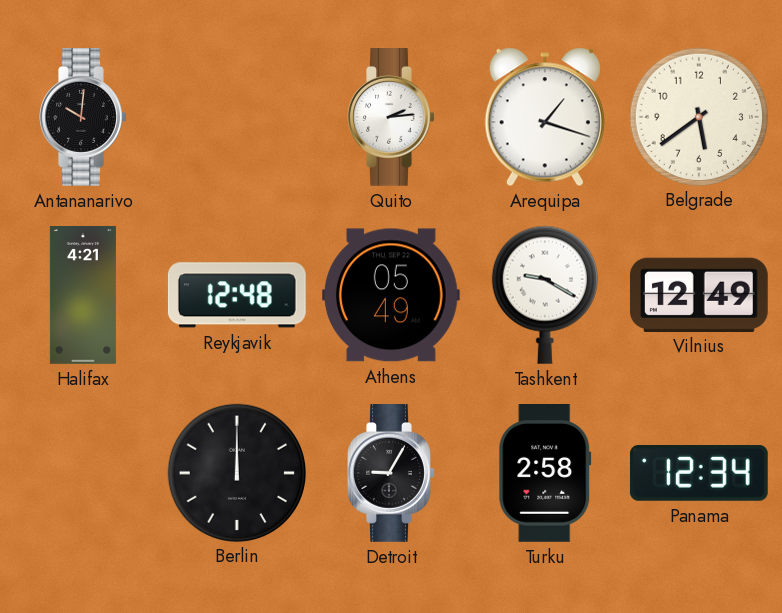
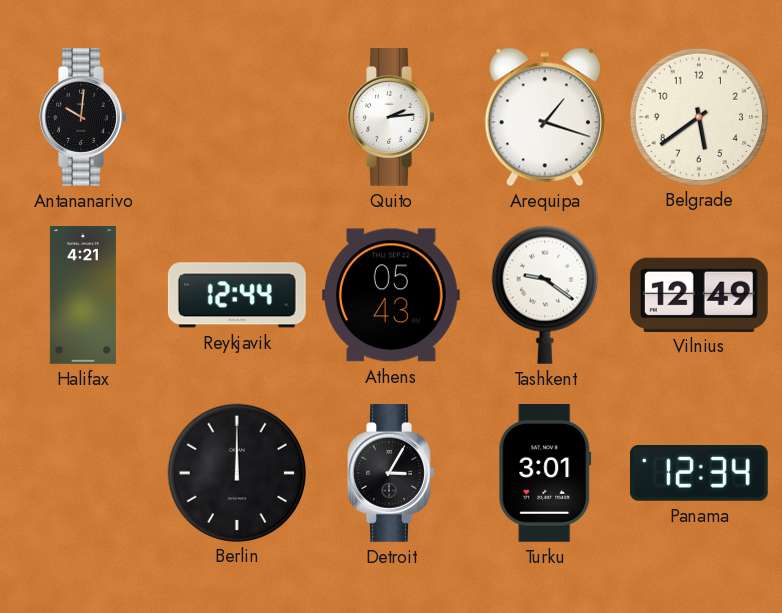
Reykjavik: 12:48 -> 12:44 (237, 295)
Athens: 05:49 -> 05:43 (391, 295)
Tashkent: 9:20 -> 9:21 (545, 295)
Detroit: 9:05 -> 3:05 (391, 474)
Turku: 2:58 -> 3:01 (545, 474)
